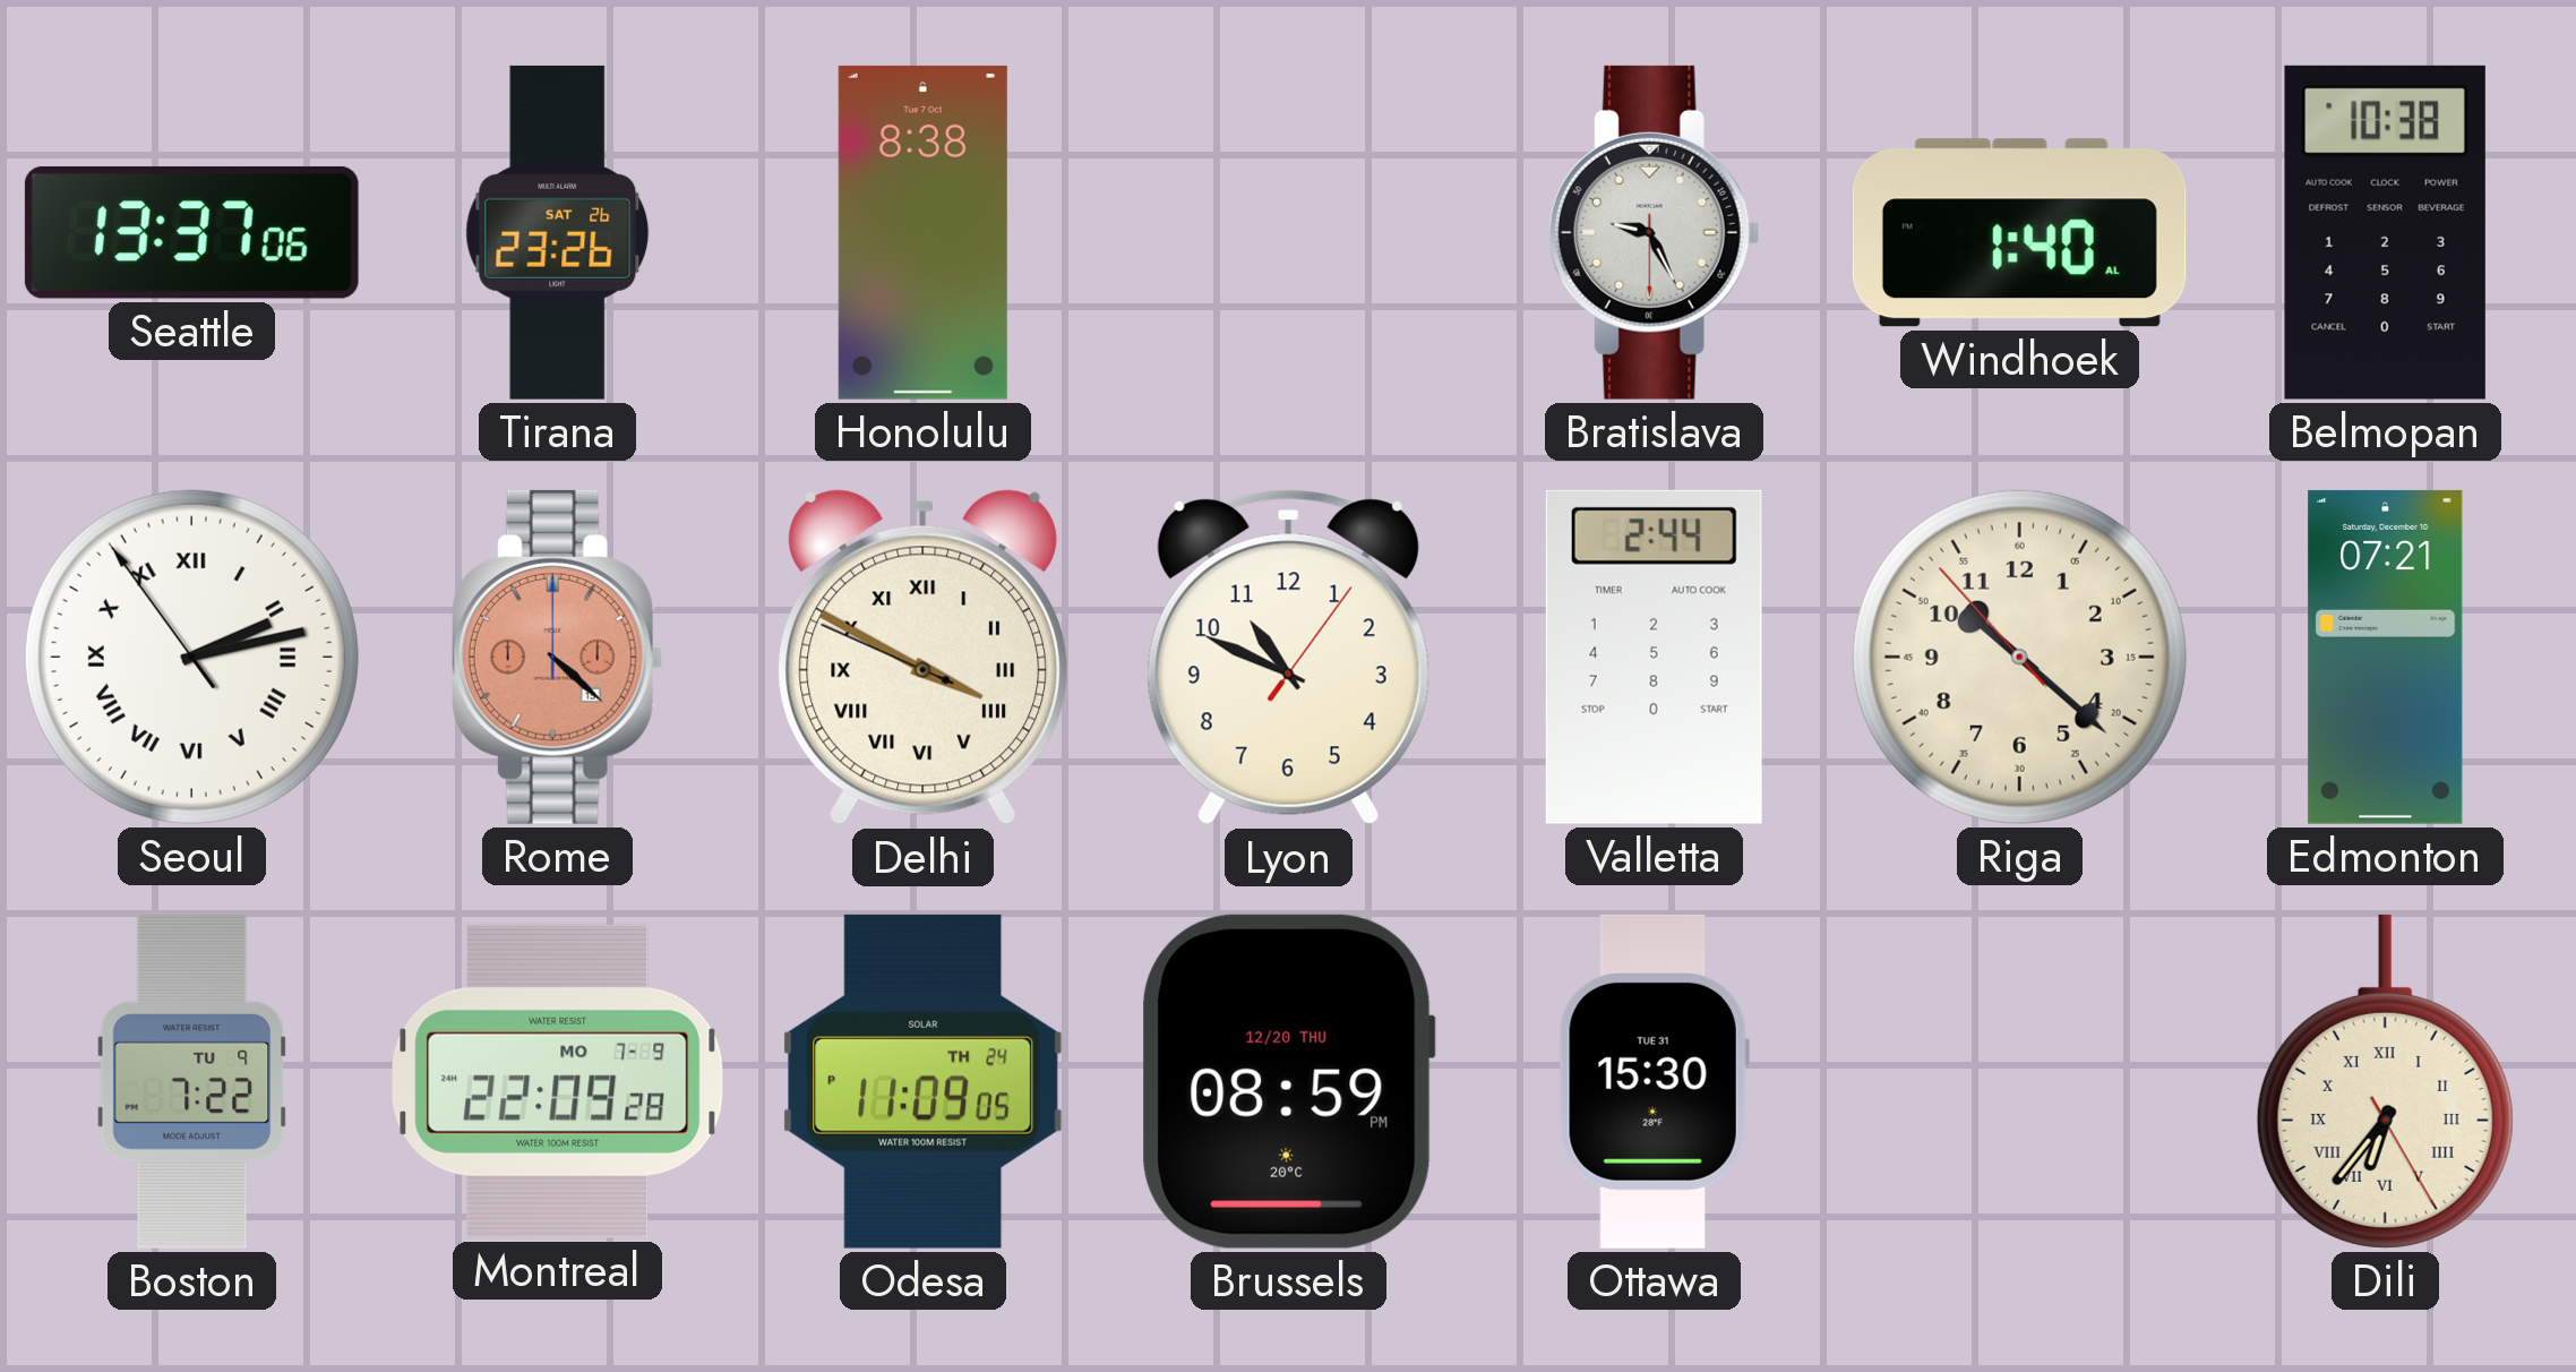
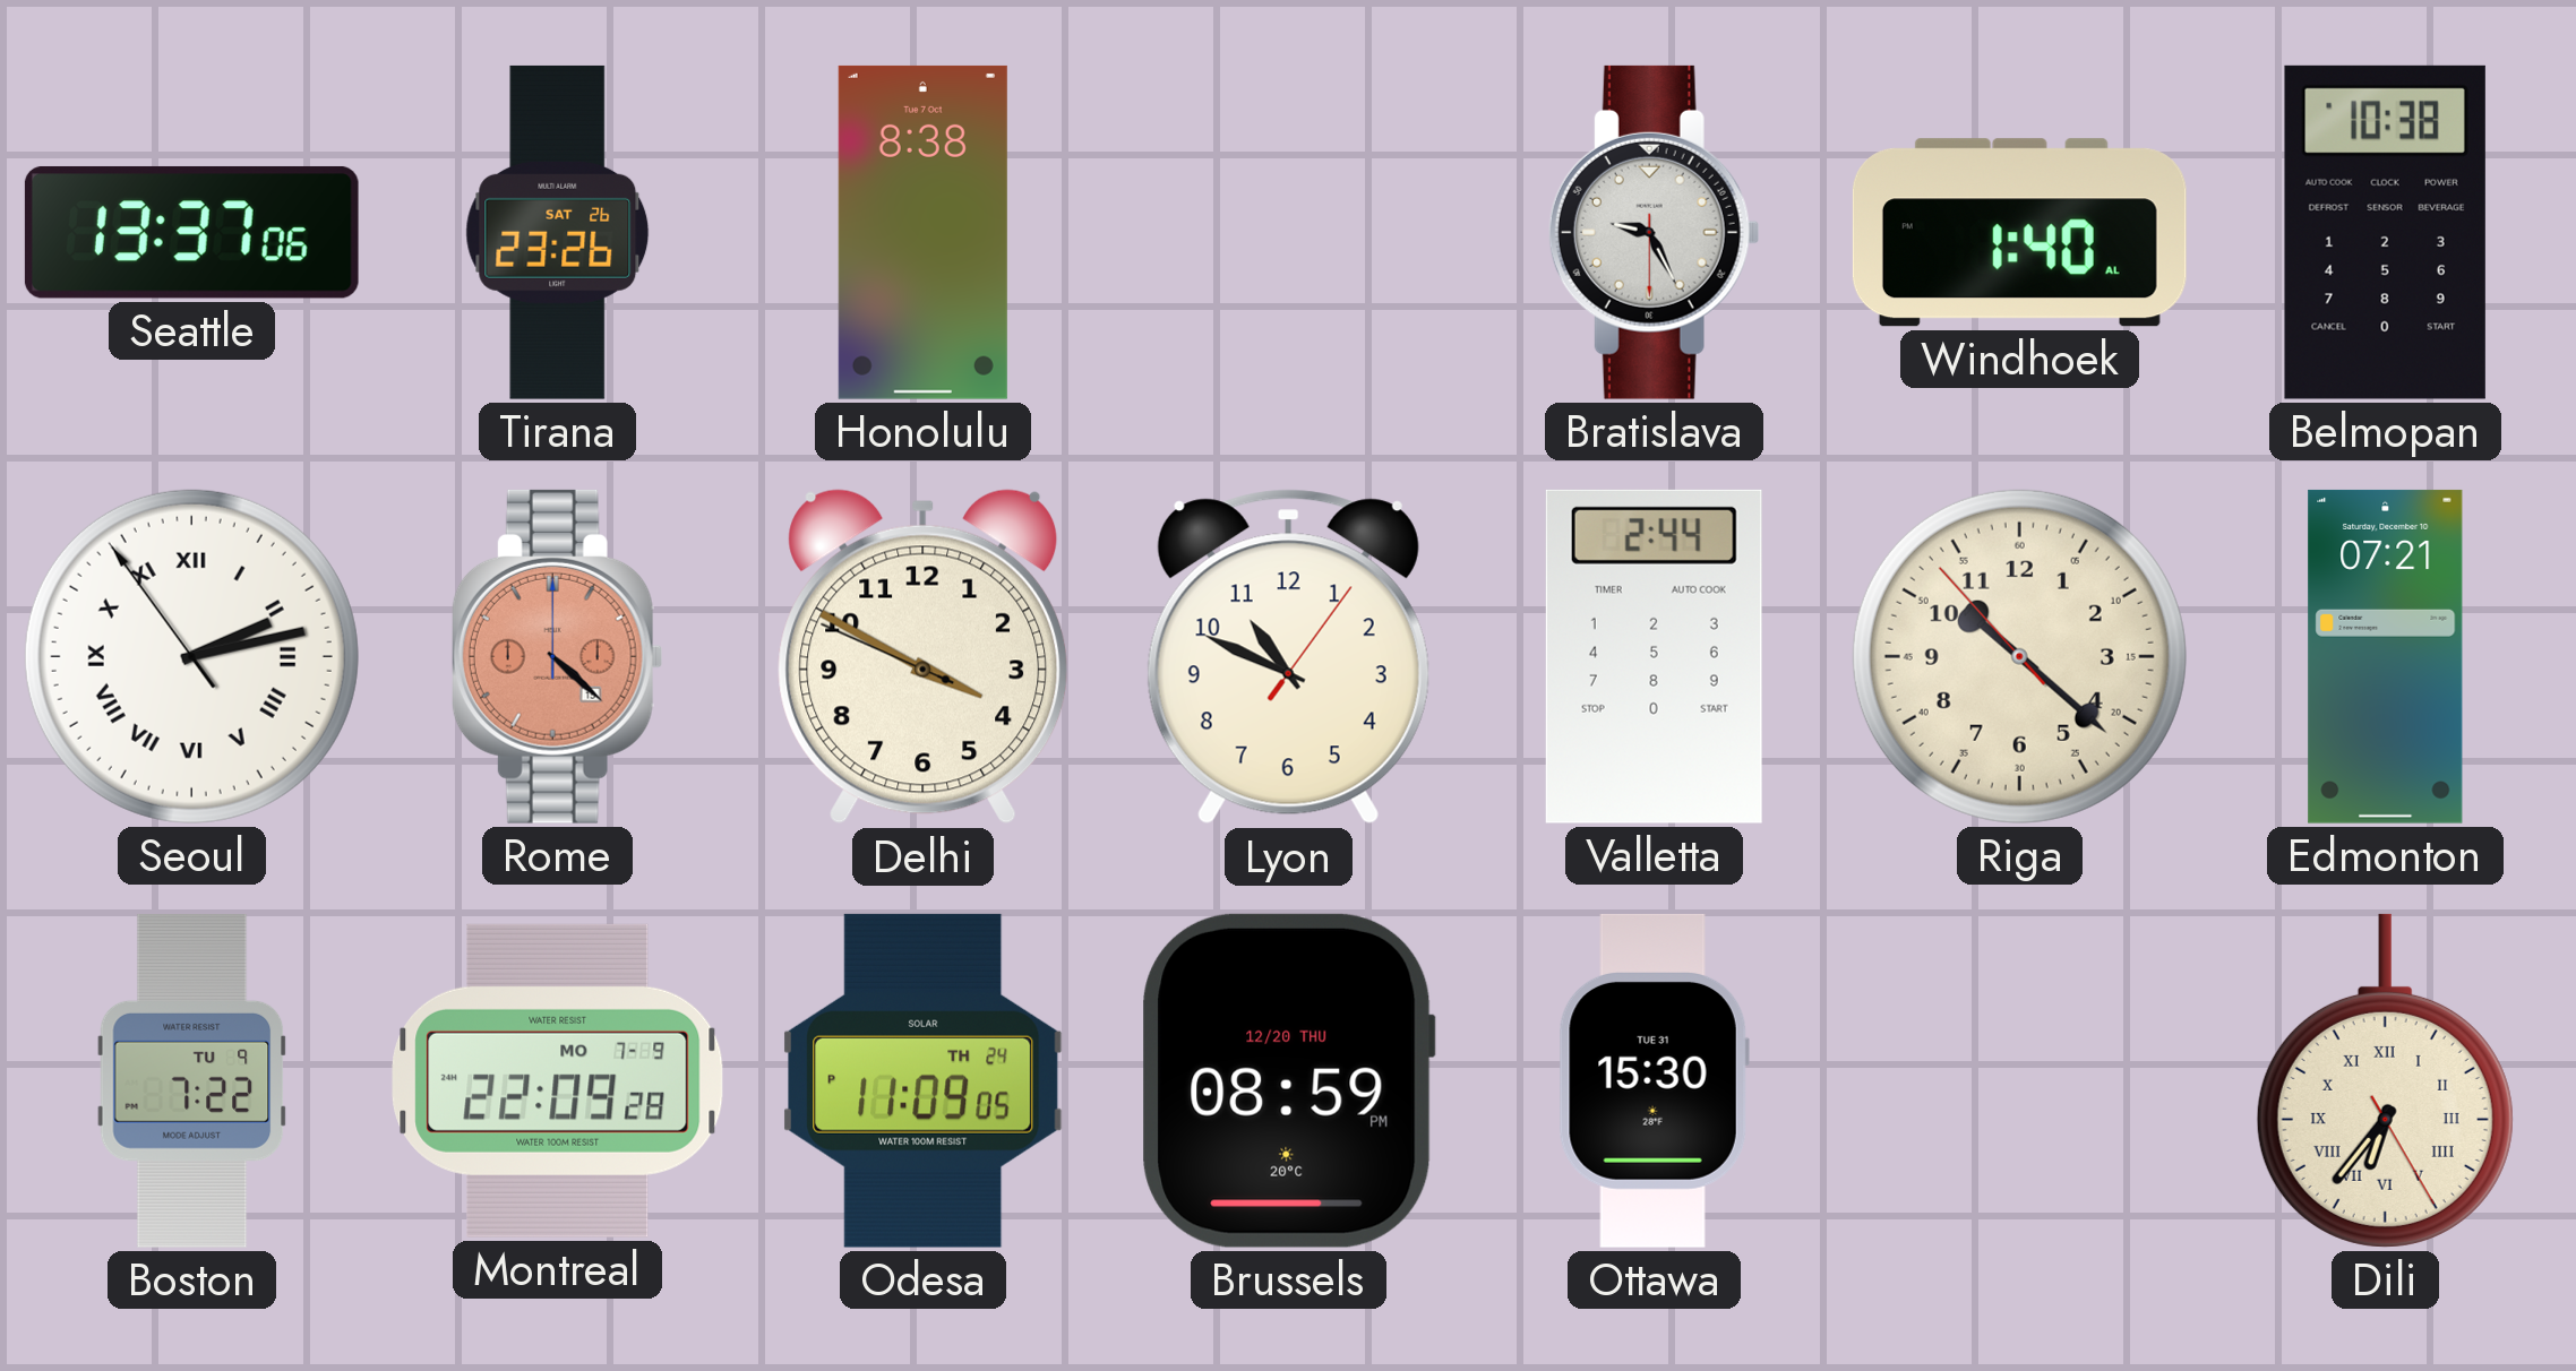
Delhi numerals: Roman -> Arabic (924, 657)
